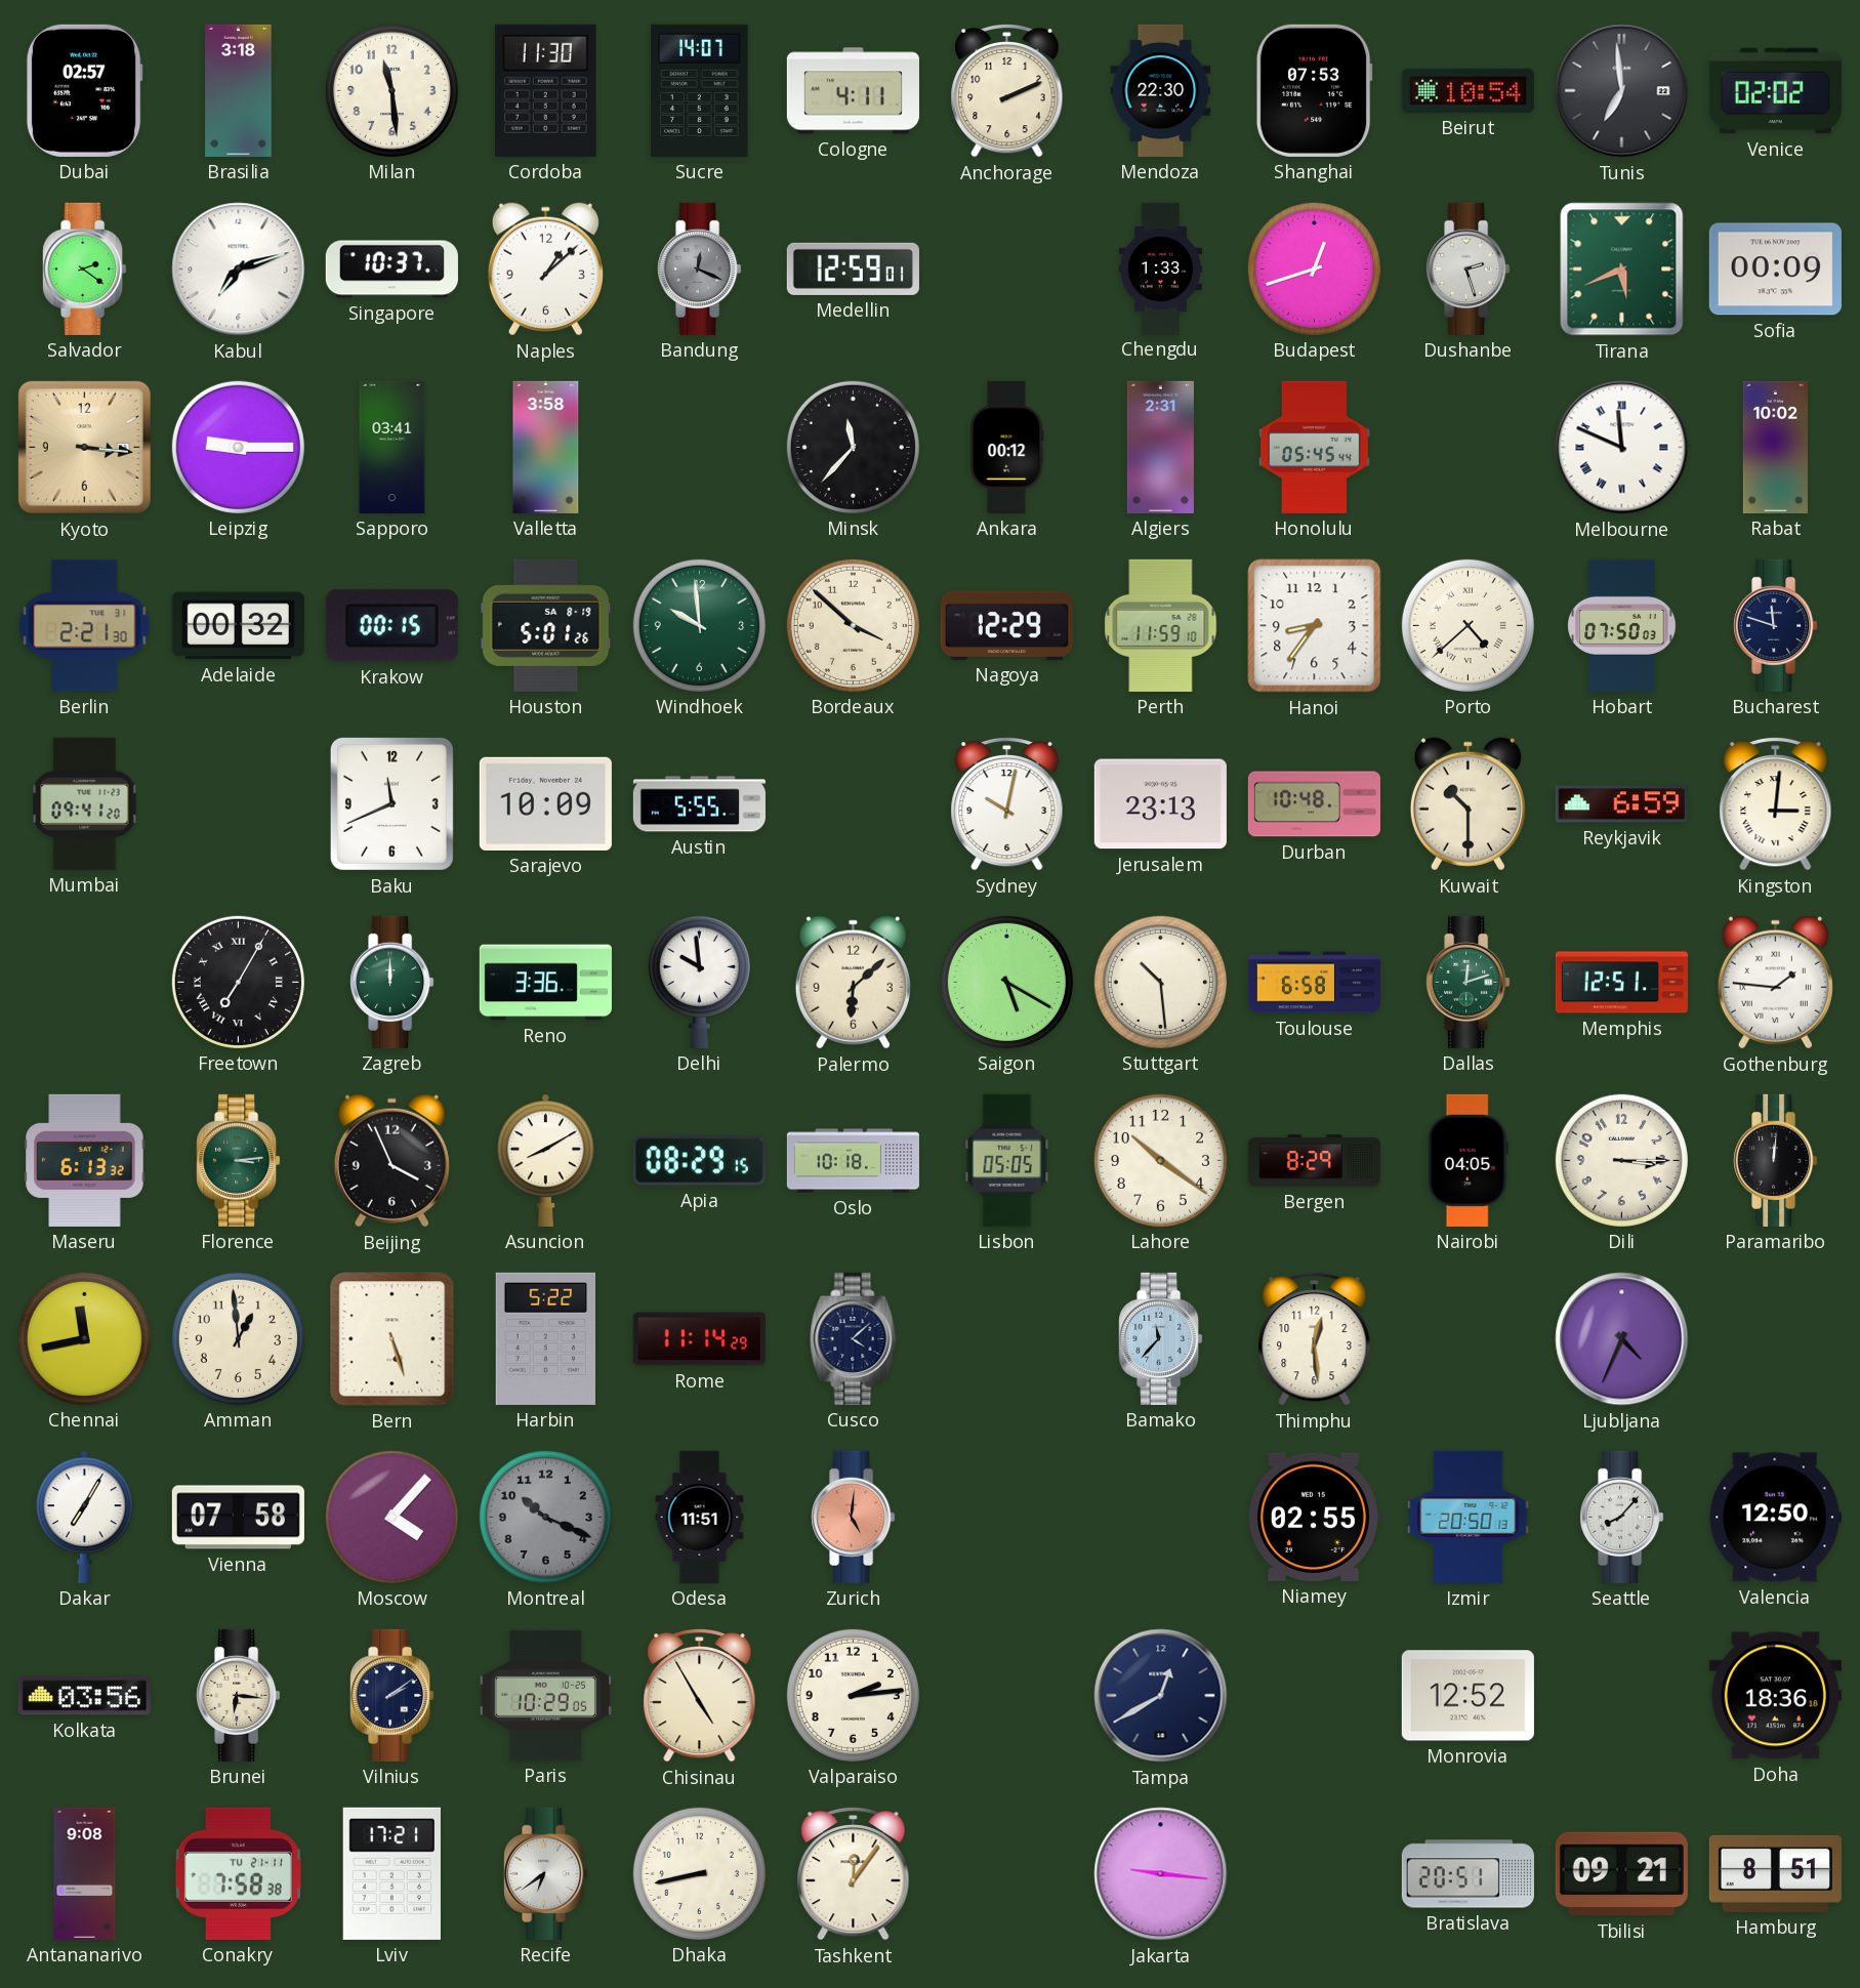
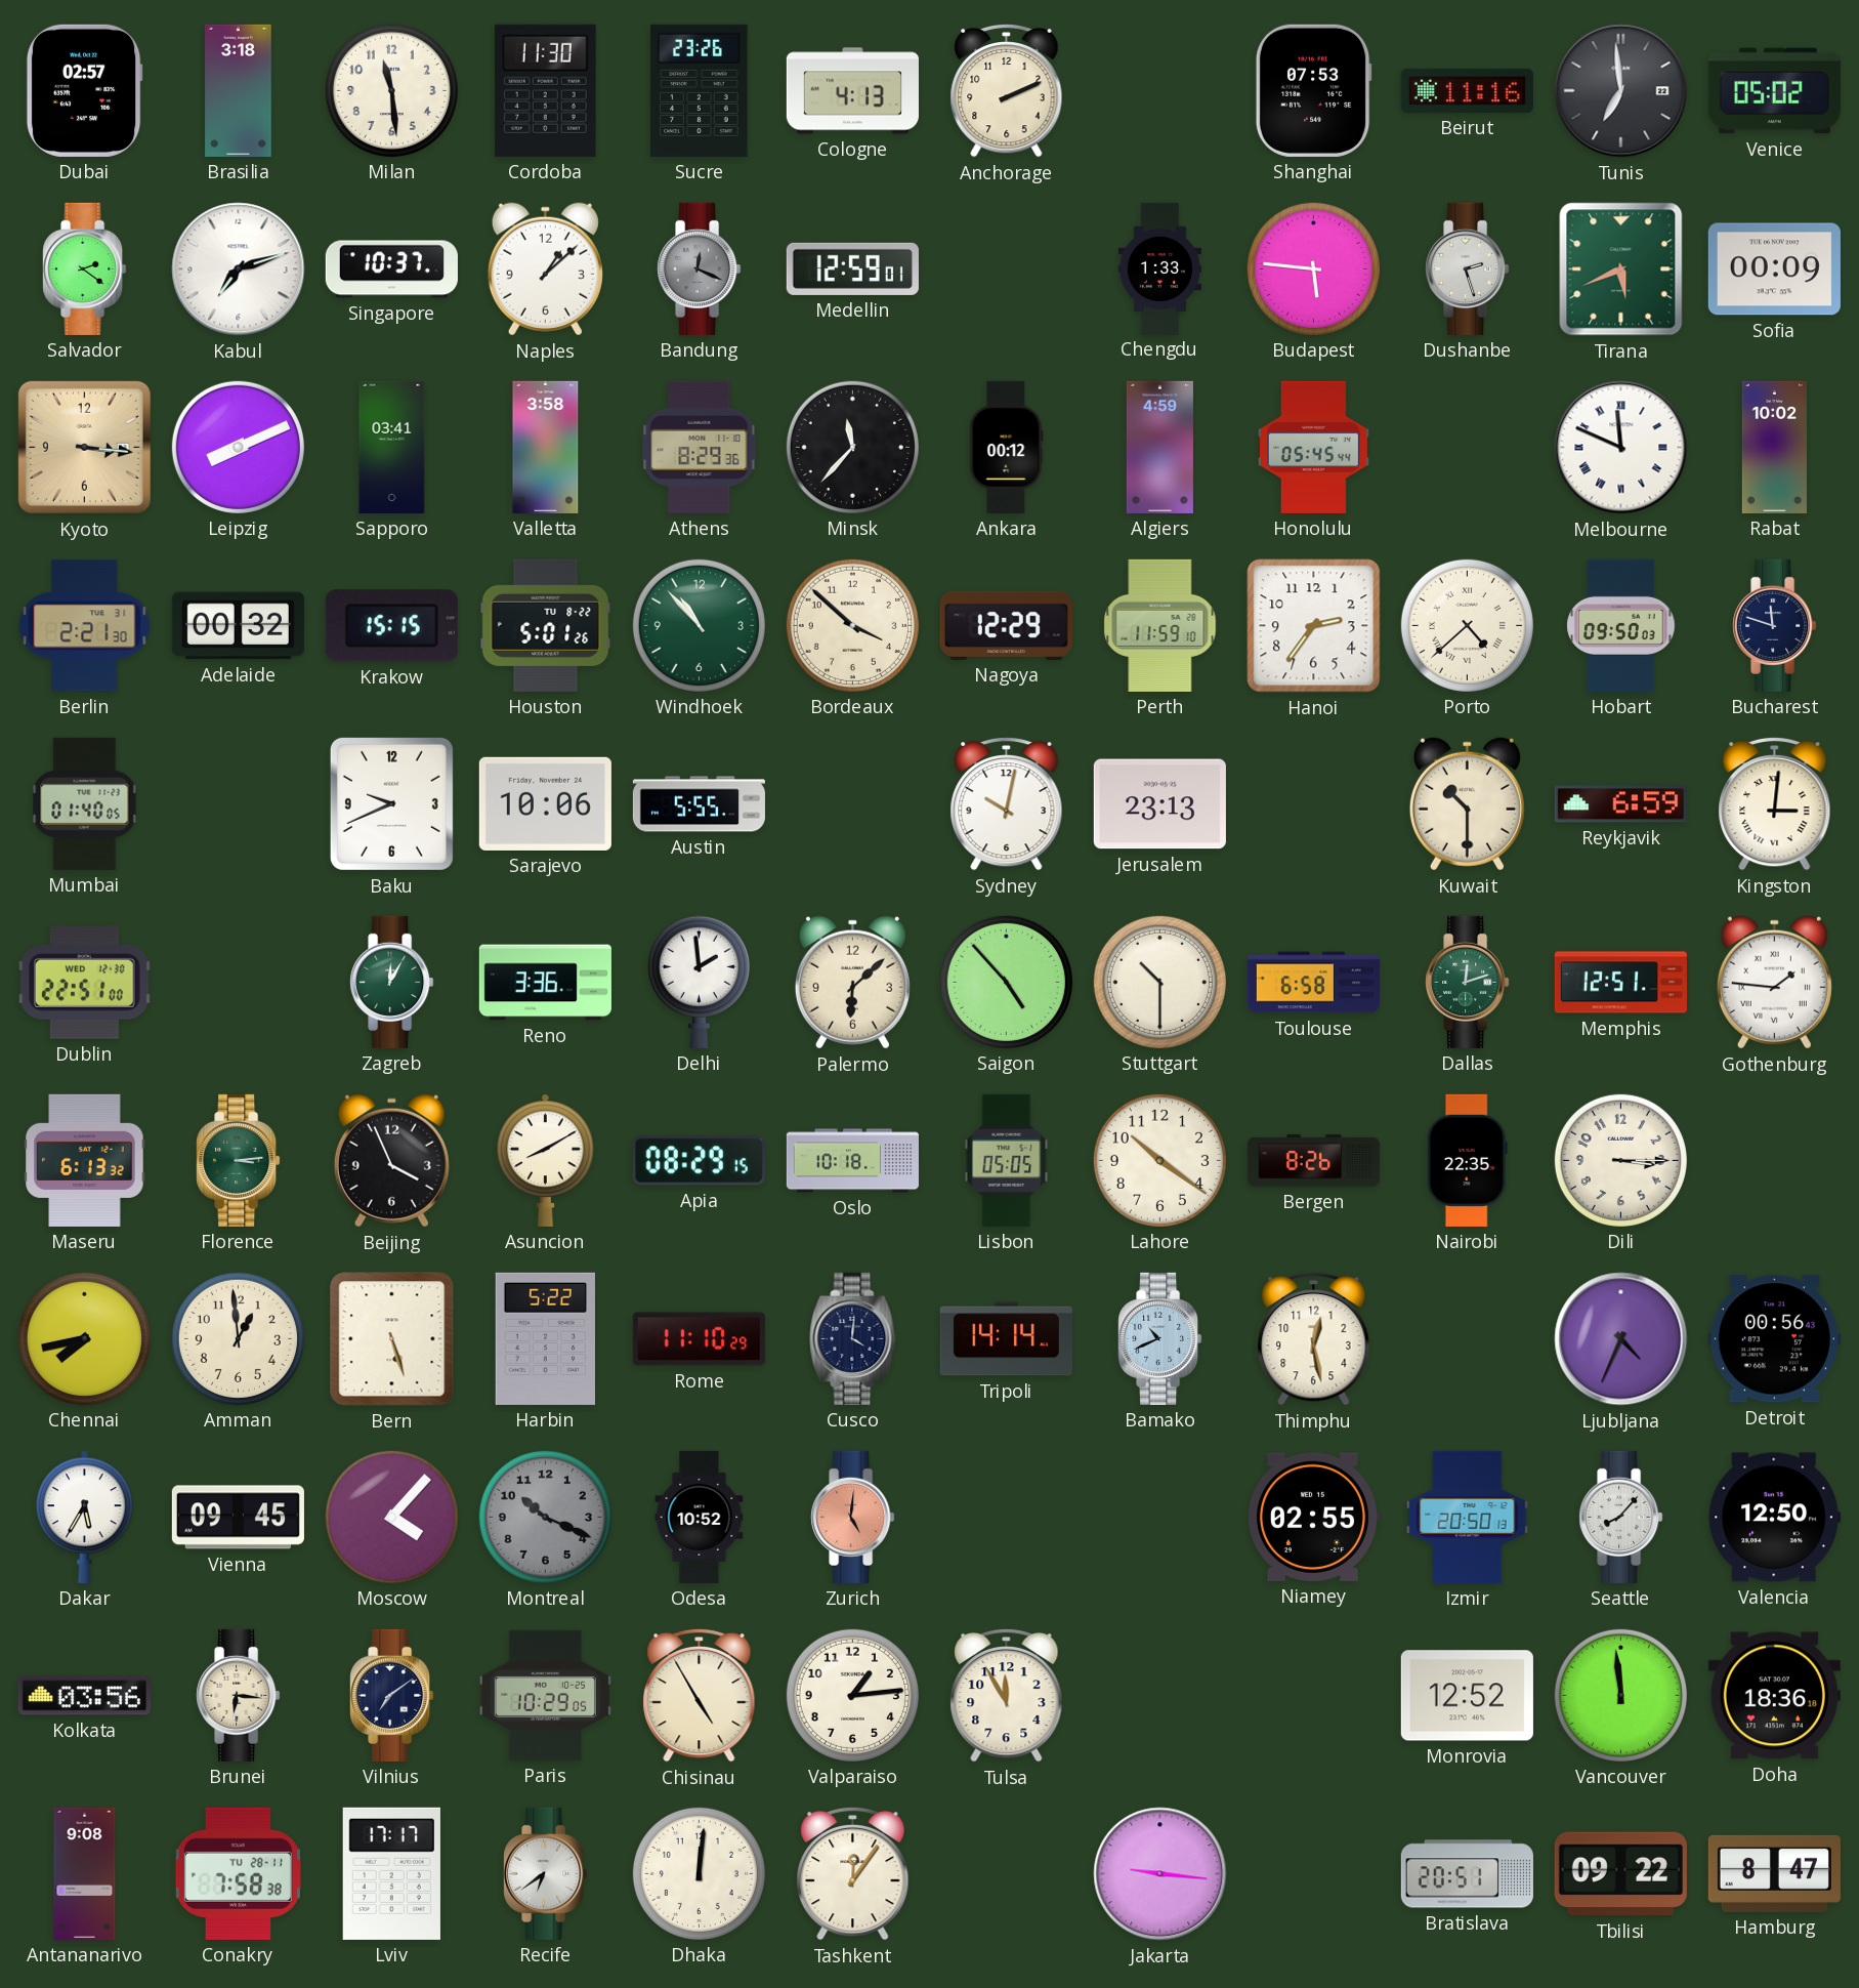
Sucre: 14:07 -> 23:26 (700, 90)
Cologne: 4:11 -> 4:13 (852, 91)
Mendoza: 22:30 -> none (1161, 90)
Beirut: 10:54 -> 11:16 (1467, 90)
Venice: 02:02 -> 05:02 (1774, 91)
Budapest: 12:42 -> 5:46 (1313, 268)
Leipzig: 9:15 -> 8:11 (238, 447)
Athens: none -> 8:29 (700, 447)
Algiers: 2:31 -> 4:59 (1159, 447)
Krakow: 00:15 -> 15:15 (391, 626)
Houston date: SA 8-19 -> TU 8-22 (546, 625)
Windhoek: 9:59 -> 10:53 (699, 625)
Hanoi: 8:36 -> 2:36 (1314, 626)
Hobart: 07:50 -> 09:50 (1621, 625)
Mumbai: 09:41 -> 01:40 (85, 803)
Baku: 11:41 -> 9:41 (391, 803)
Sarajevo: 10:09 -> 10:06 (545, 803)
Durban: 10:48 -> none (1314, 804)
Dublin: none -> 22:51 (85, 983)
Freetown: 7:05 -> none (238, 982)
Zagreb: 12:00 -> 12:05 (392, 982)
Delhi: 9:59 -> 1:59 (699, 982)
Saigon: 5:20 -> 4:53 (1006, 982)
Stuttgart: 10:29 -> 10:30 (1159, 982)
Bergen: 8:29 -> 8:26 (1313, 1161)
Nairobi: 04:05 -> 22:35 (1467, 1160)
Paramaribo: 12:01 -> none (1776, 1160)
Chennai: 11:43 -> 7:43 (84, 1338)
Rome: 11:14 -> 11:10 (699, 1339)
Cusco: 4:08 -> 4:01 (853, 1338)
Tripoli: none -> 14:14 (1006, 1339)
Bamako: 11:37 -> 10:41 (1160, 1338)
Thimphu: 12:29 -> 12:28 (1314, 1338)
Detroit: none -> 00:56 (1774, 1339)
Dakar: 7:05 -> 5:35 (85, 1517)
Vienna: 07:58 -> 09:45 (238, 1518)
Odesa: 11:51 -> 10:52 (700, 1517)
Vilnius: 2:09 -> 7:09 (392, 1695)
Valparaiso: 2:14 -> 1:14 (852, 1695)
Tulsa: none -> 11:55 (1007, 1695)
Tampa: 12:40 -> none (1161, 1696)
Vancouver: none -> 11:59 (1620, 1695)
Conakry date: TU 21-11 -> TU 28-11 (238, 1873)
Lviv: 17:21 -> 17:17 (391, 1873)
Dhaka: 8:43 -> 12:01 (699, 1873)
Tbilisi: 09:21 -> 09:22 (1620, 1874)
Hamburg: 8:51 -> 8:47 (1774, 1873)
